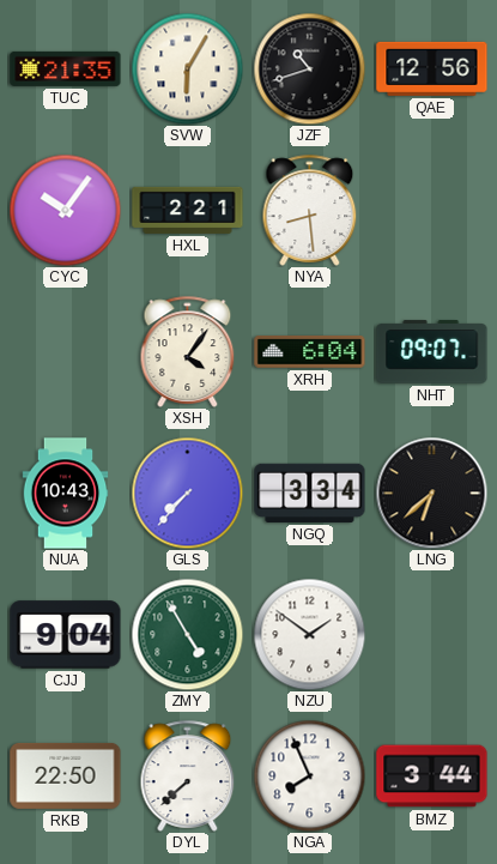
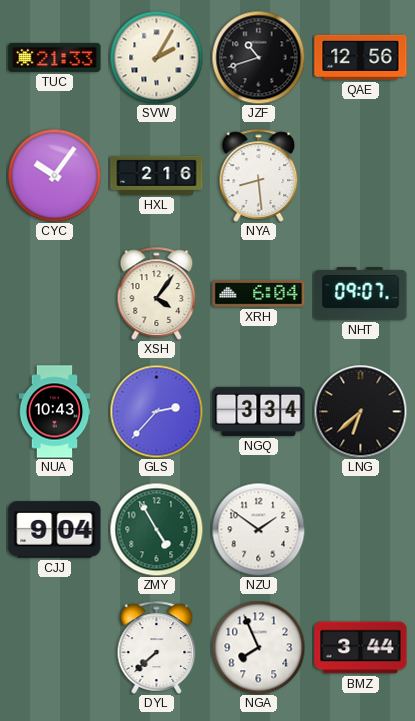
TUC: 21:35 -> 21:33 (55, 57)
SVW: 6:05 -> 2:05 (156, 57)
HXL: 2:21 -> 2:16 (157, 175)
GLS: 7:37 -> 2:37 (156, 411)
RKB: 22:50 -> none (66, 775)
